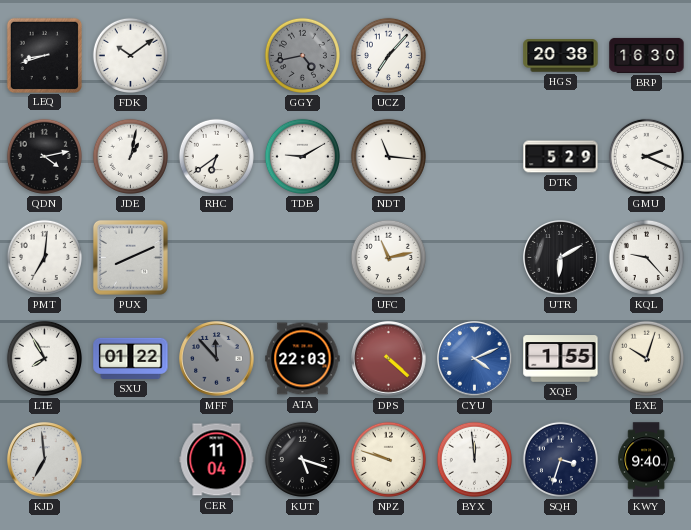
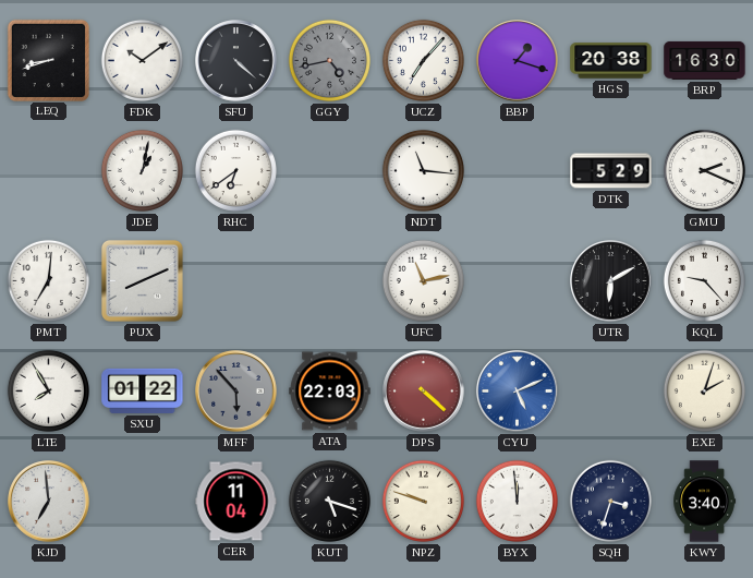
SFU: none -> 4:22 (236, 61)
BBP: none -> 1:18 (518, 61)
QDN: 4:13 -> none (44, 156)
TDB: 9:10 -> none (302, 156)
MFF: 11:53 -> 5:53 (236, 392)
CYU: 4:11 -> 5:11 (518, 392)
XQE: 1:55 -> none (561, 359)
EXE: 10:03 -> 2:03 (704, 390)
KWY: 9:40 -> 3:40 (705, 502)
